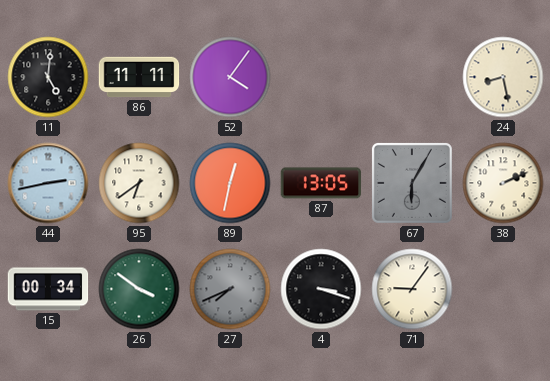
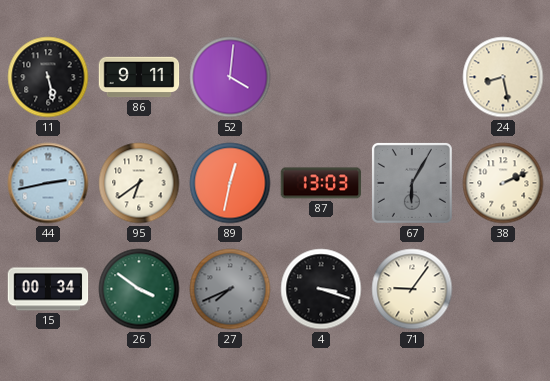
11: 5:01 -> 5:28 (48, 77)
86: 11:11 -> 9:11 (139, 77)
52: 4:06 -> 4:01 (230, 77)
87: 13:05 -> 13:03 (321, 183)
